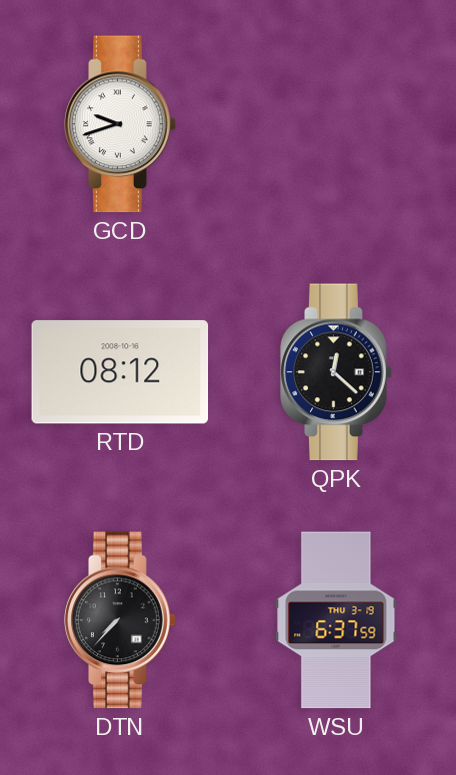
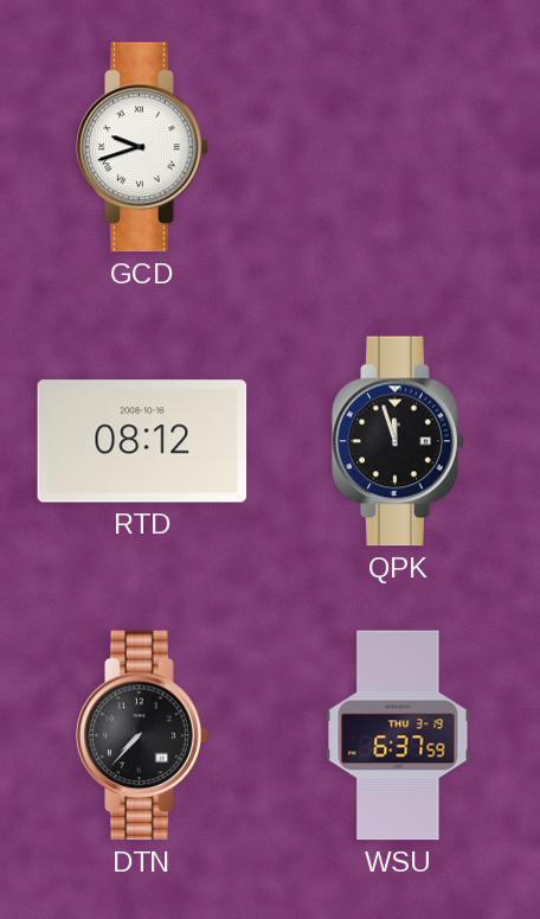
QPK: 12:22 -> 11:57 (398, 441)
